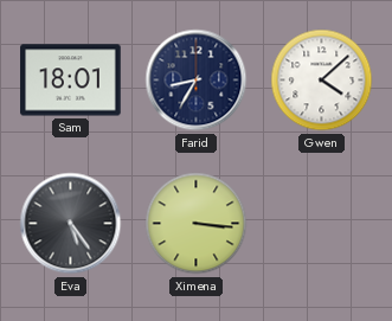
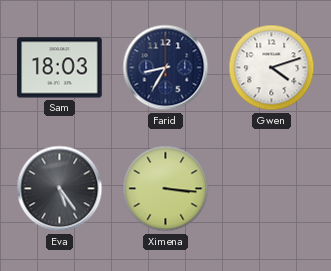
Sam: 18:01 -> 18:03 (60, 68)
Gwen: 4:08 -> 4:12 (272, 68)
